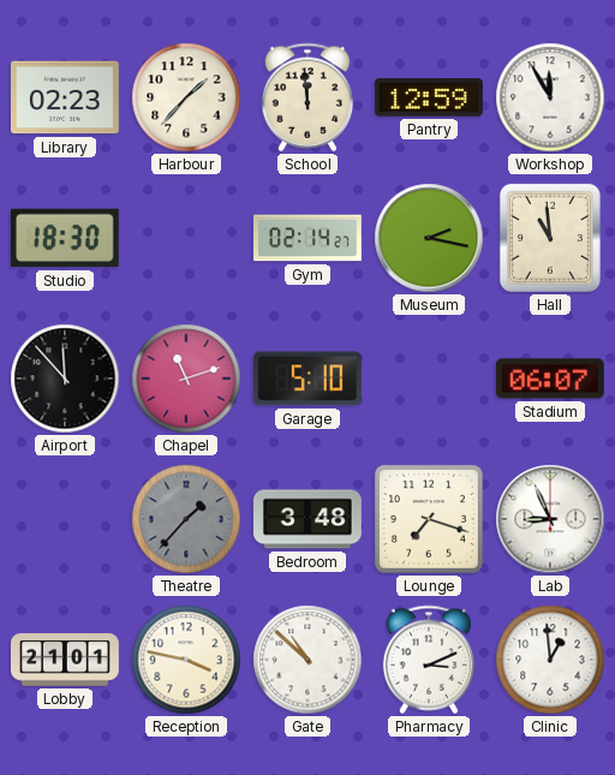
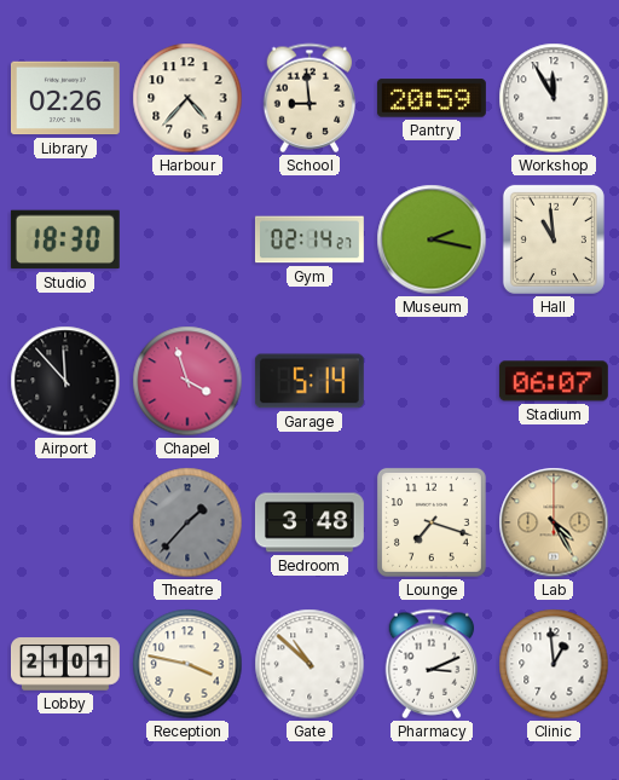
Library: 02:23 -> 02:26 (65, 98)
Harbour: 1:37 -> 4:37 (187, 98)
School: 11:59 -> 8:59 (309, 98)
Pantry: 12:59 -> 20:59 (432, 98)
Chapel: 11:12 -> 3:57 (187, 381)
Garage: 5:10 -> 5:14 (309, 381)
Lab: 8:56 -> 4:25 (554, 522)
Lab dial: white -> champagne (554, 522)
